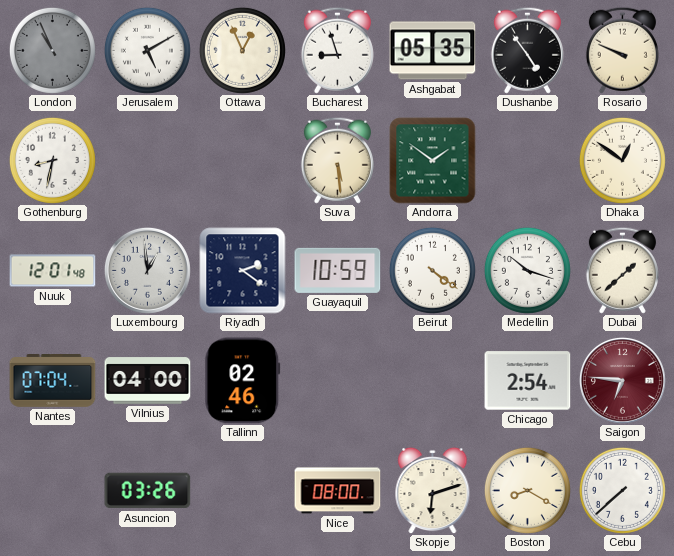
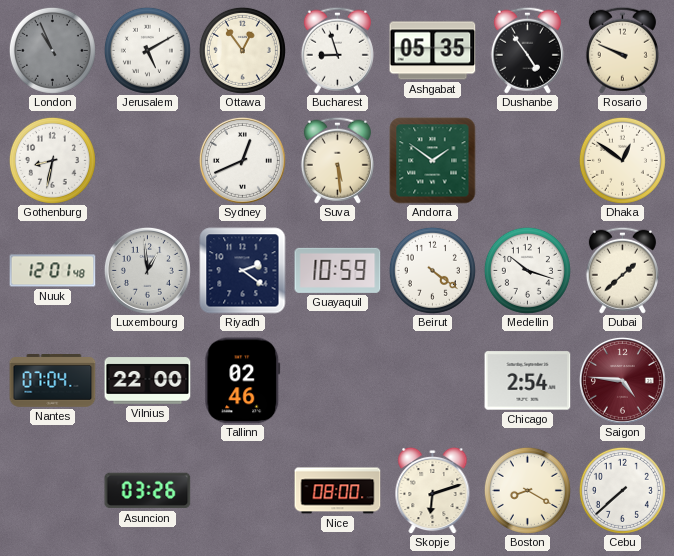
Ottawa: 12:56 -> 12:54 (242, 50)
Sydney: none -> 12:41 (242, 160)
Vilnius: 04:00 -> 22:00 (148, 381)
Saigon: 6:46 -> 4:46 (622, 380)
